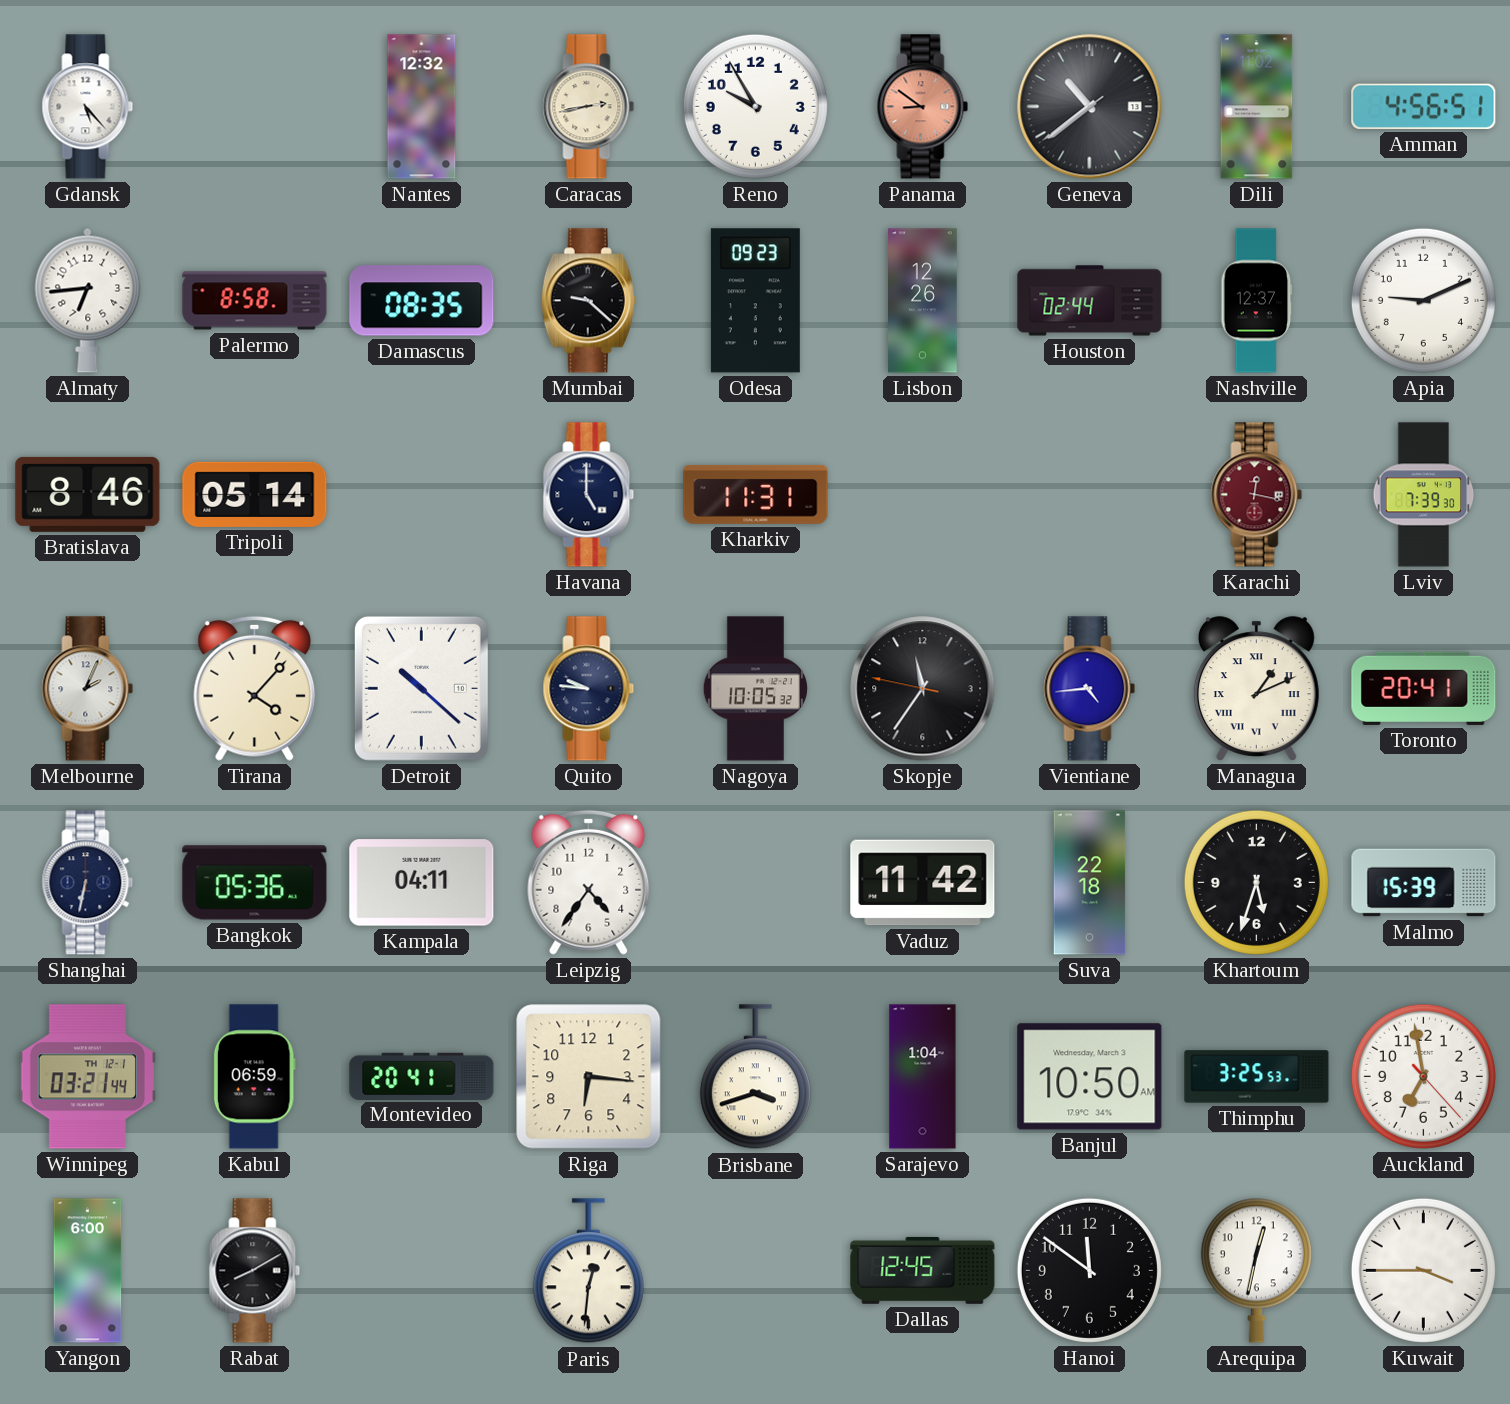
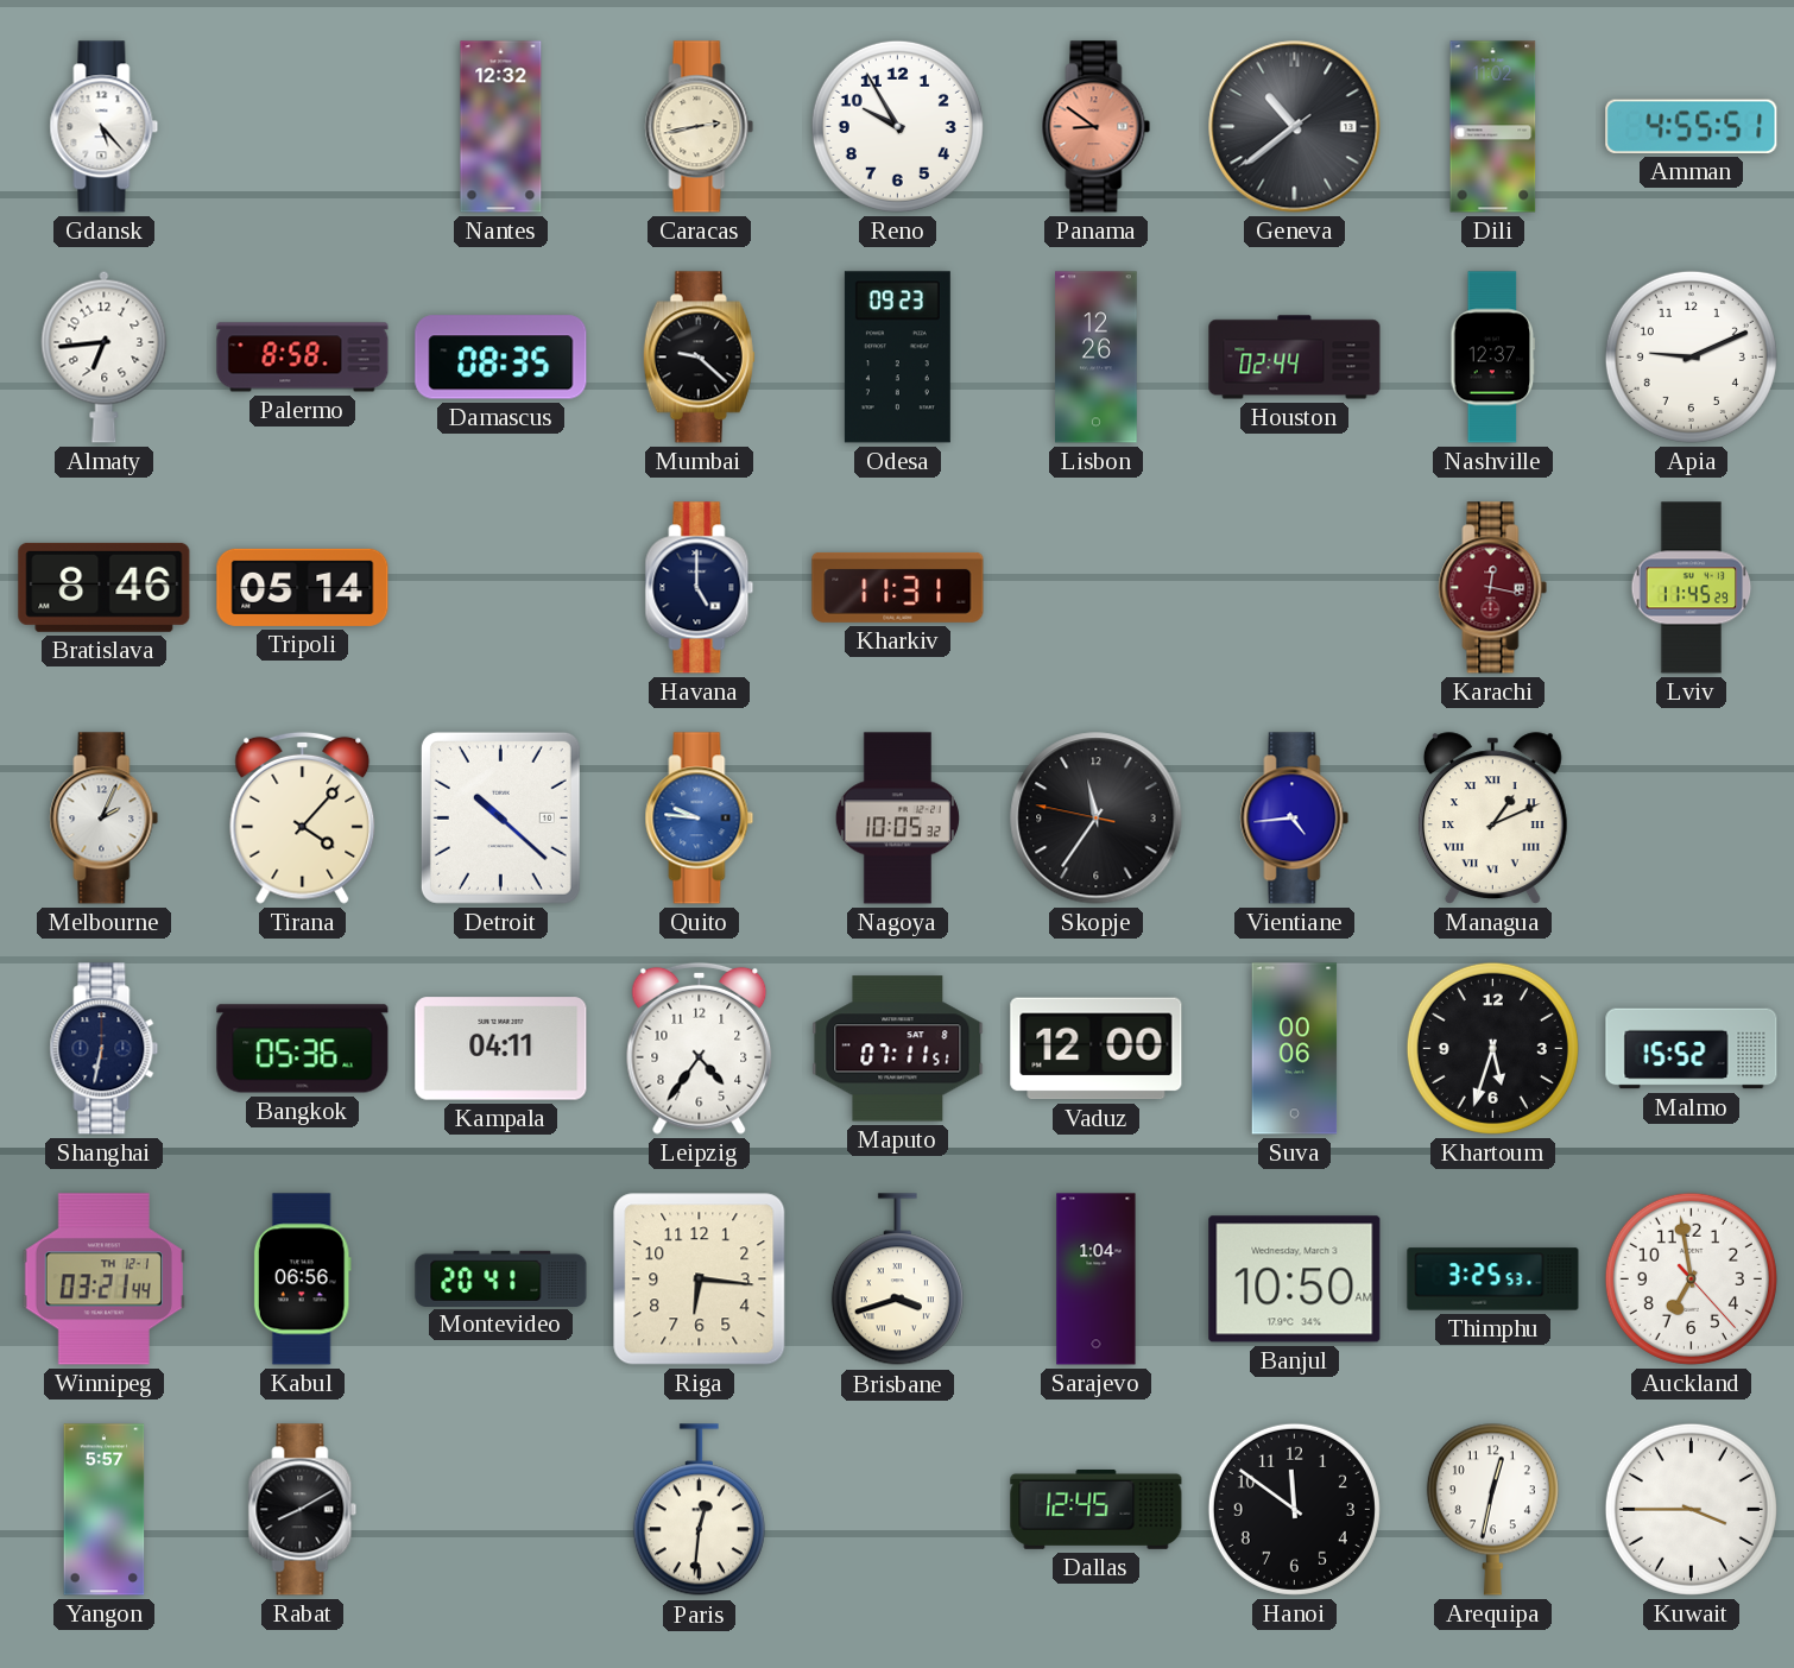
Amman: 4:56 -> 4:55 (1692, 126)
Lviv: 7:39 -> 11:45 (1692, 588)
Quito dial: navy -> blue (700, 819)
Toronto: 20:41 -> none (1424, 688)
Maputo: none -> 07:11 (898, 1049)
Vaduz: 11:42 -> 12:00 (1097, 1049)
Suva: 22:18 -> 00:06 (1295, 1049)
Malmo: 15:39 -> 15:52 (1692, 1049)
Kabul: 06:59 -> 06:56 (302, 1280)
Yangon: 6:00 -> 5:57 (105, 1510)
